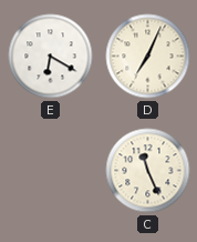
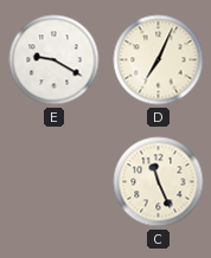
E: 6:20 -> 9:20 (55, 60)
